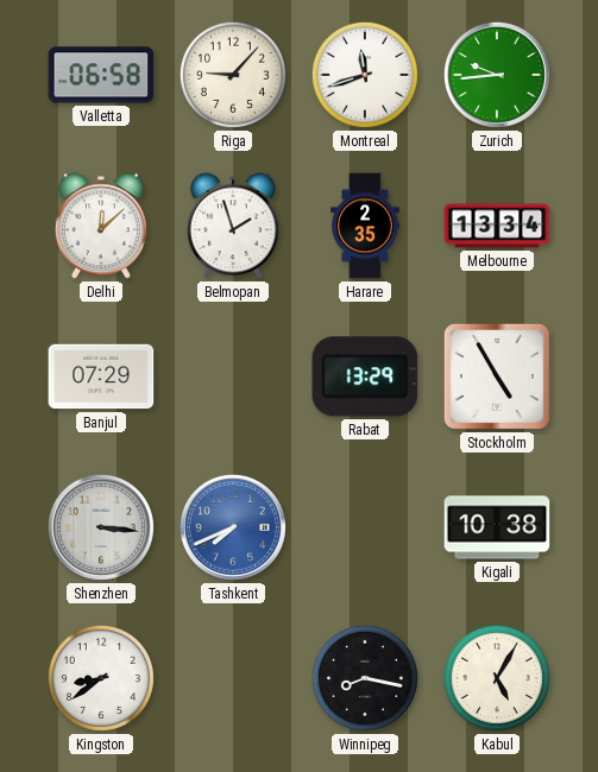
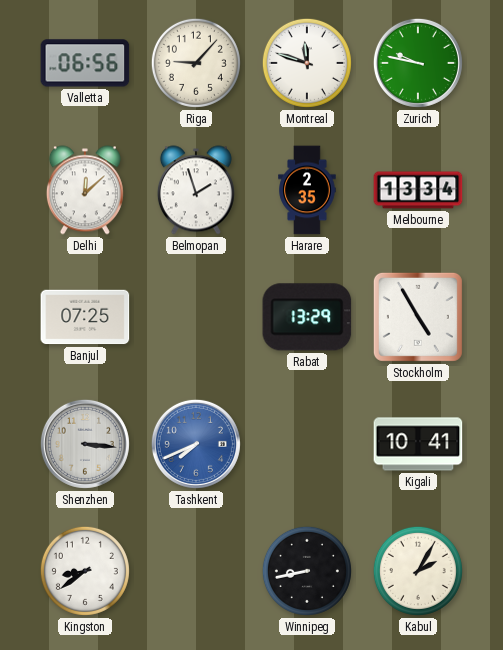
Valletta: 06:58 -> 06:56 (85, 63)
Montreal: 11:42 -> 11:48 (307, 63)
Zurich: 9:44 -> 9:47 (418, 63)
Banjul: 07:29 -> 07:25 (85, 317)
Kigali: 10:38 -> 10:41 (418, 444)
Winnipeg: 8:17 -> 8:43 (307, 571)
Kabul: 5:05 -> 2:05 (418, 571)
